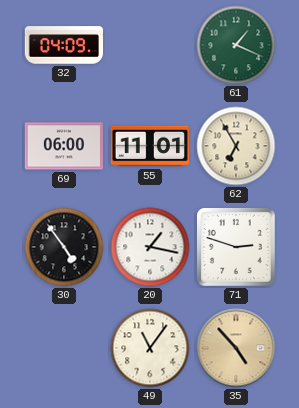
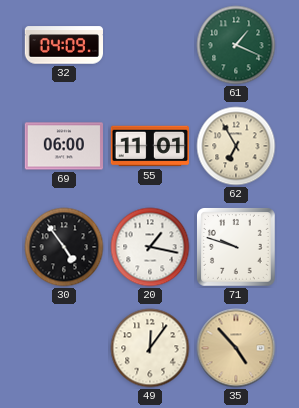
71: 2:48 -> 9:48 (237, 248)
49: 11:06 -> 12:06 (150, 348)
